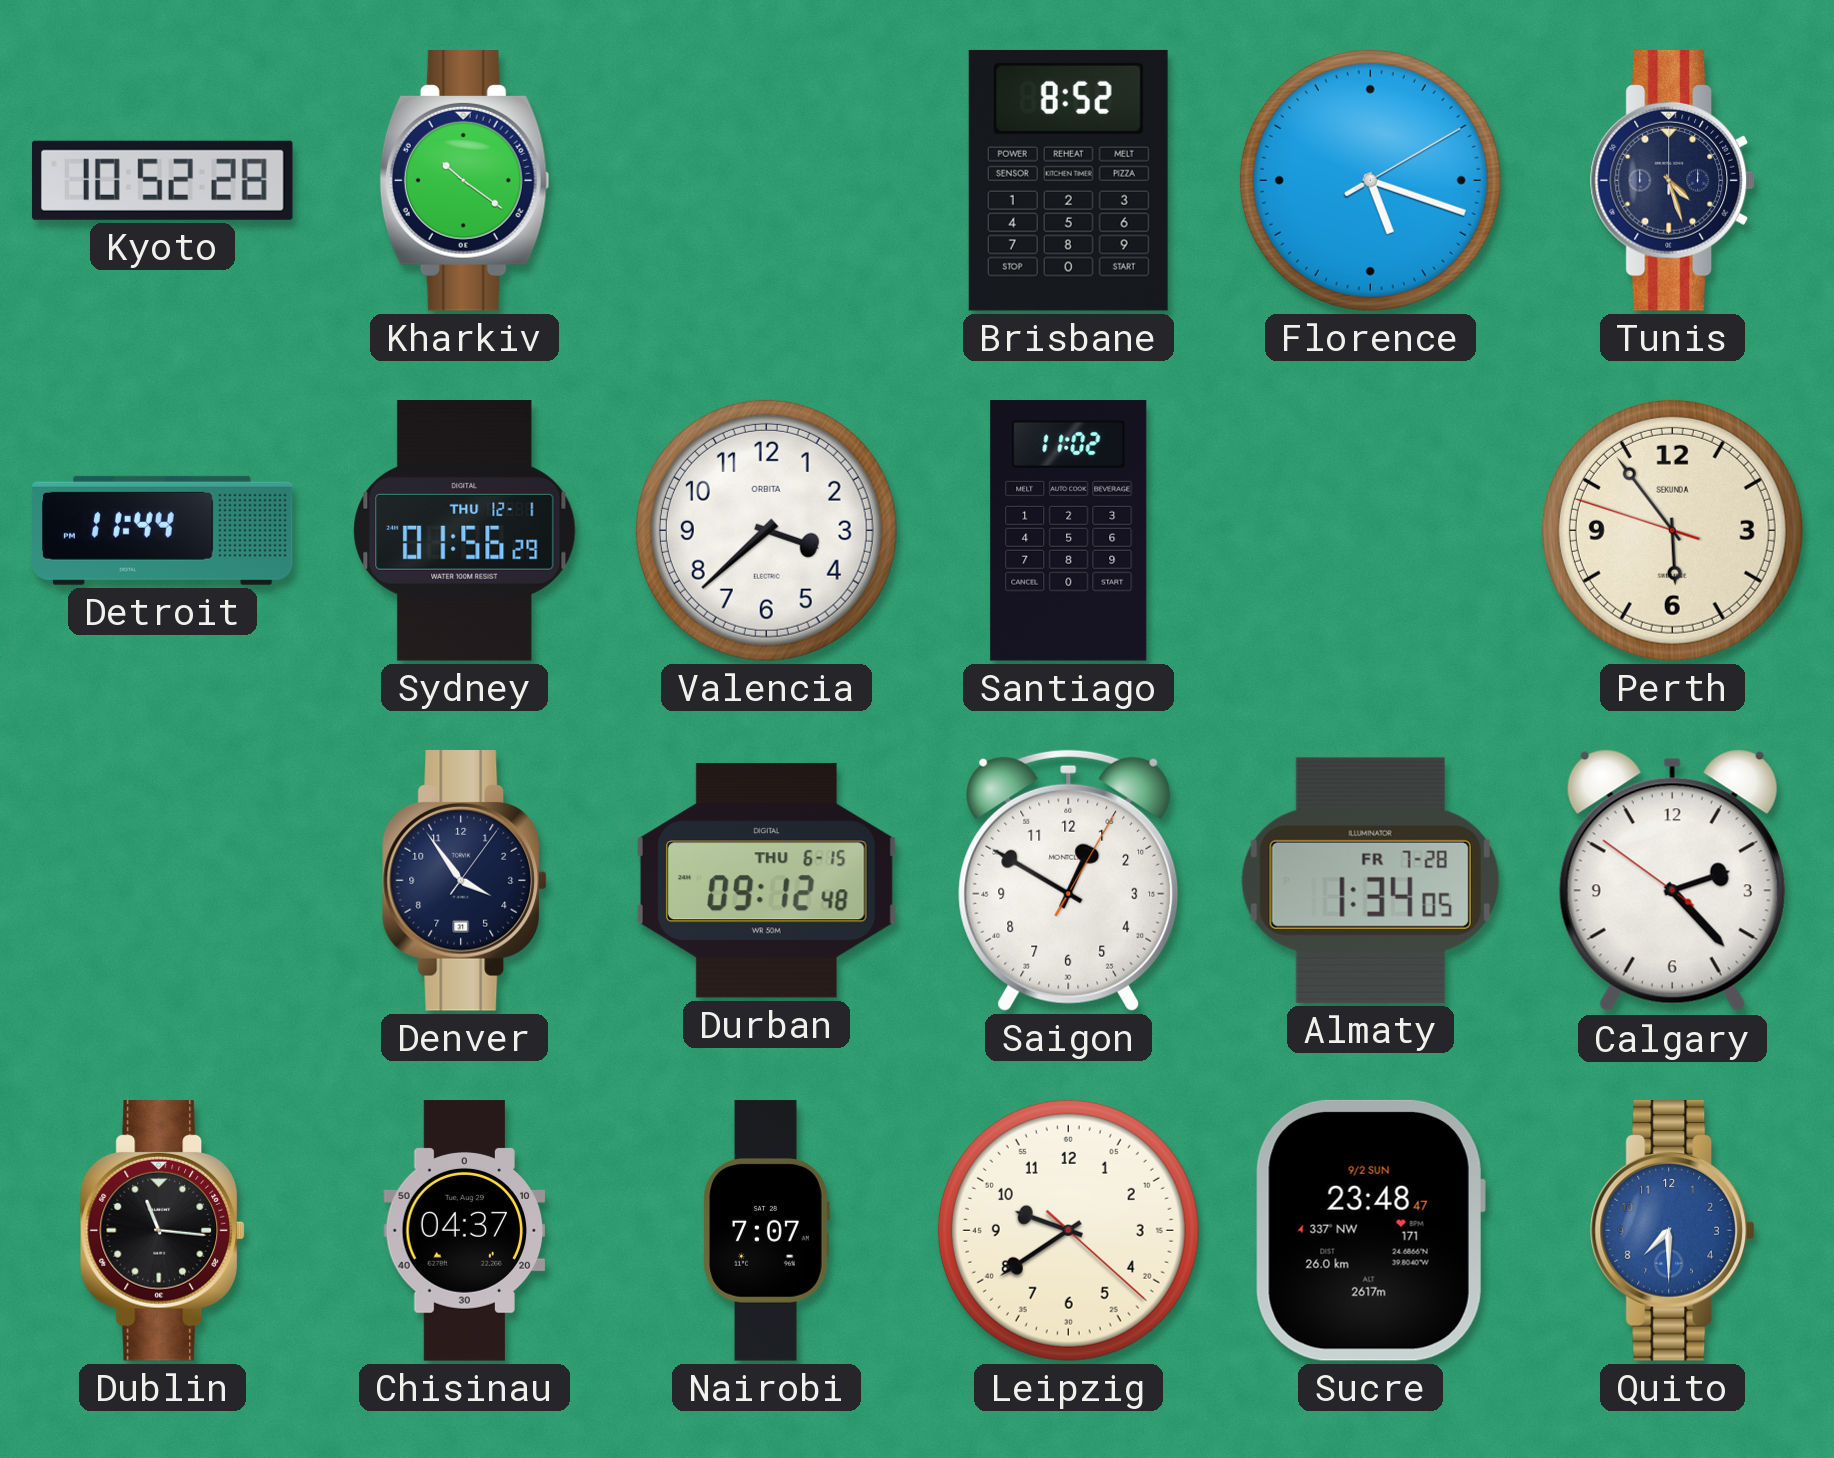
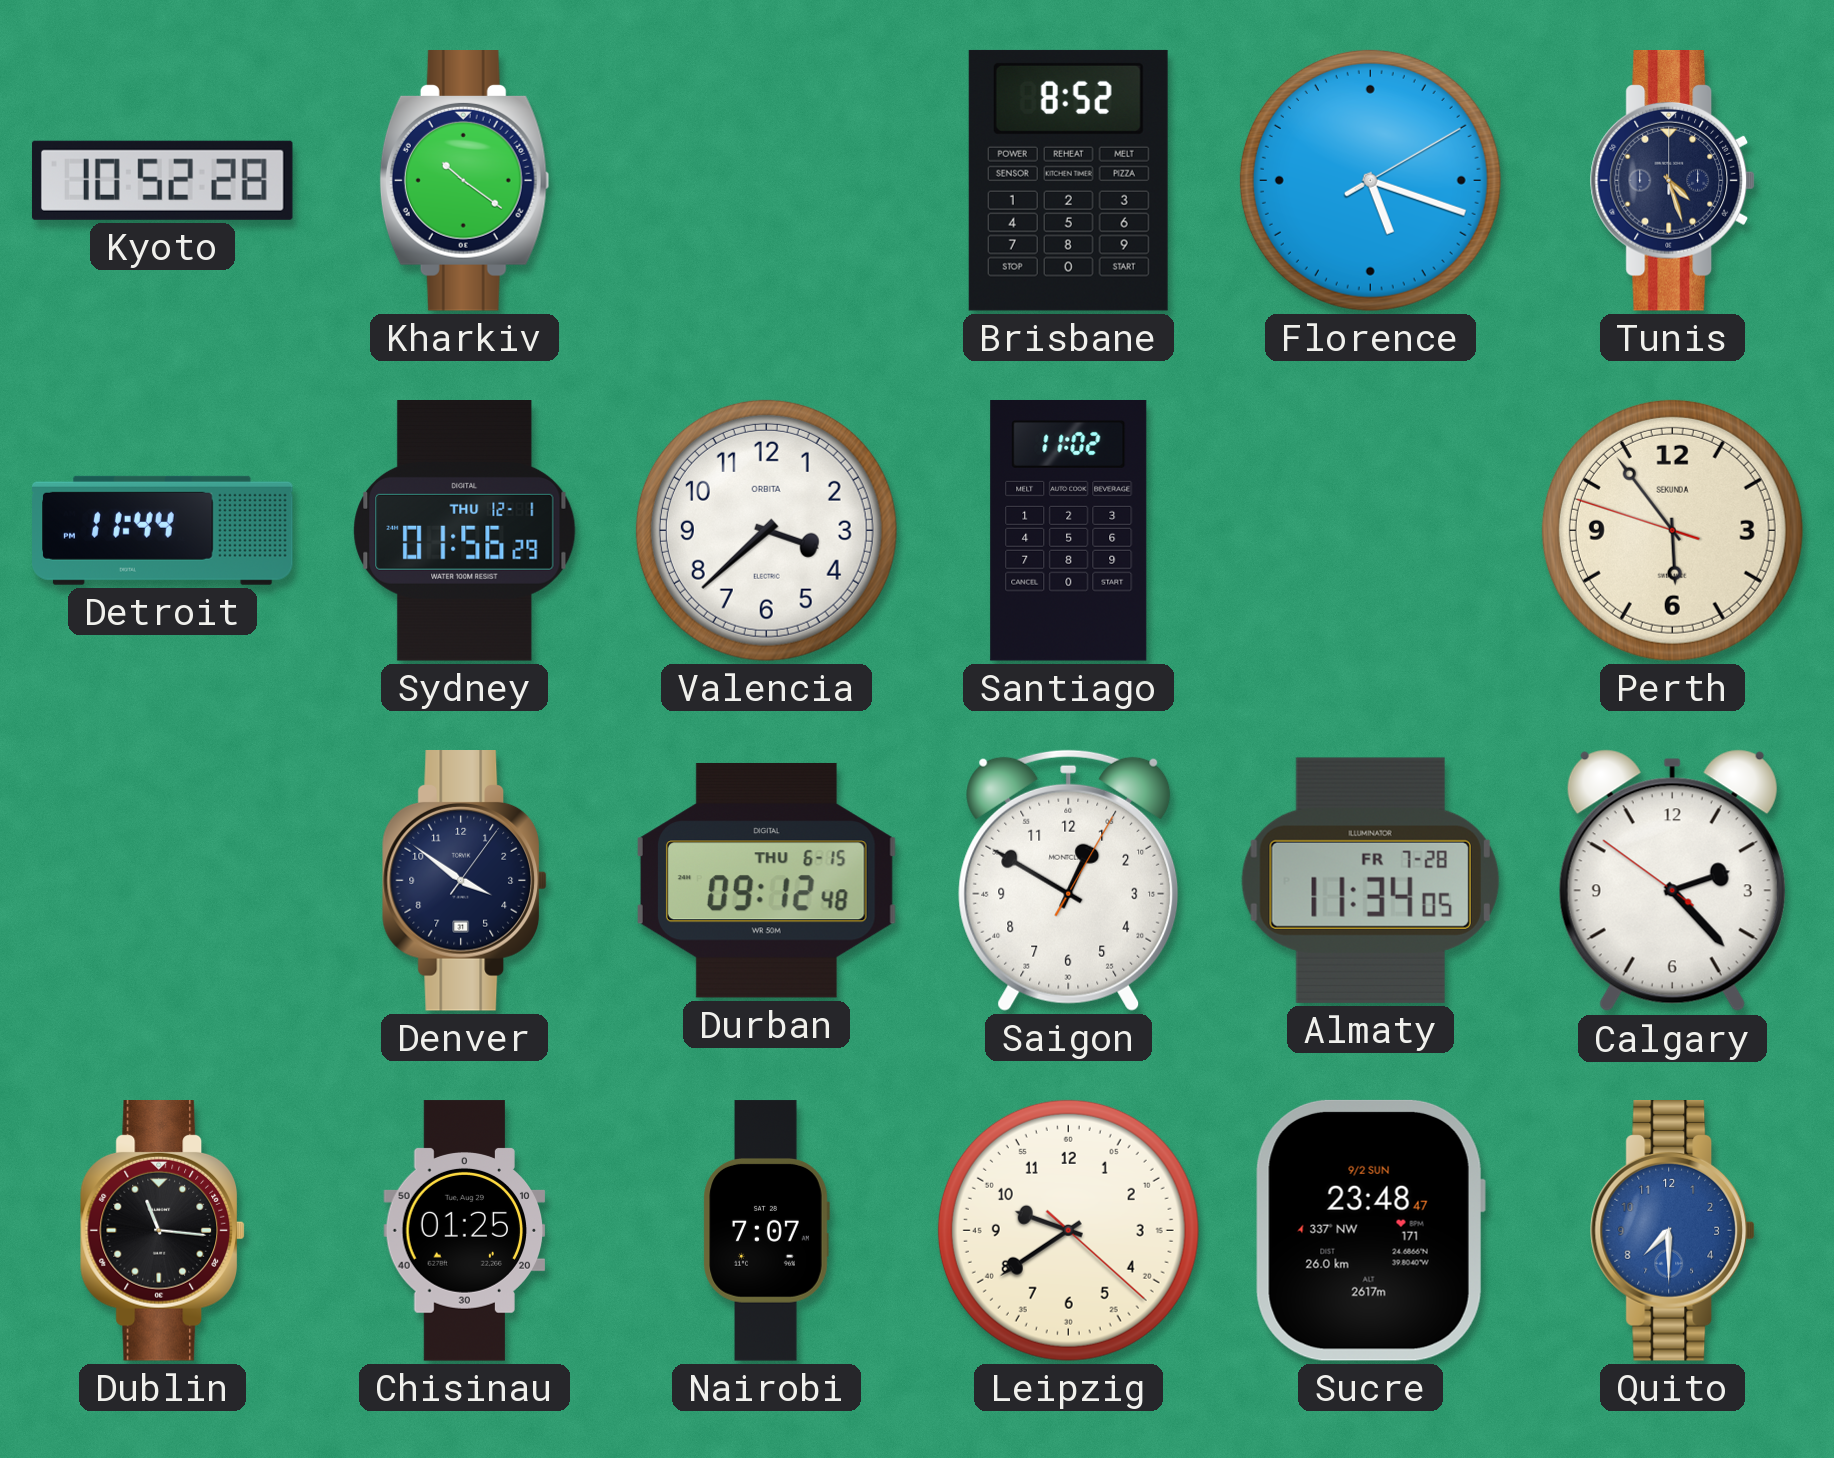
Denver: 3:54 -> 3:51 (465, 881)
Almaty: 1:34 -> 11:34 (1370, 880)
Chisinau: 04:37 -> 01:25 (465, 1231)
